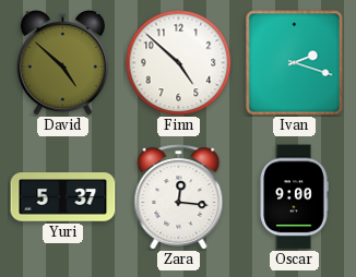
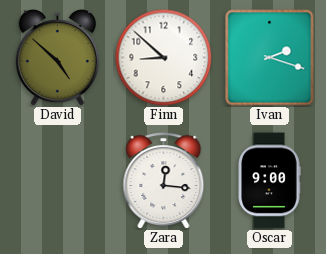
Finn: 4:52 -> 8:52 (163, 57)
Yuri: 5:37 -> none (63, 197)
